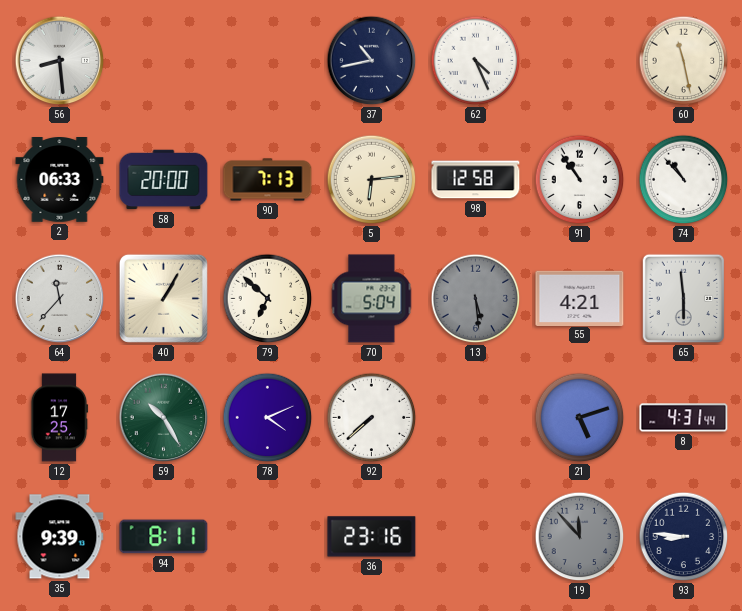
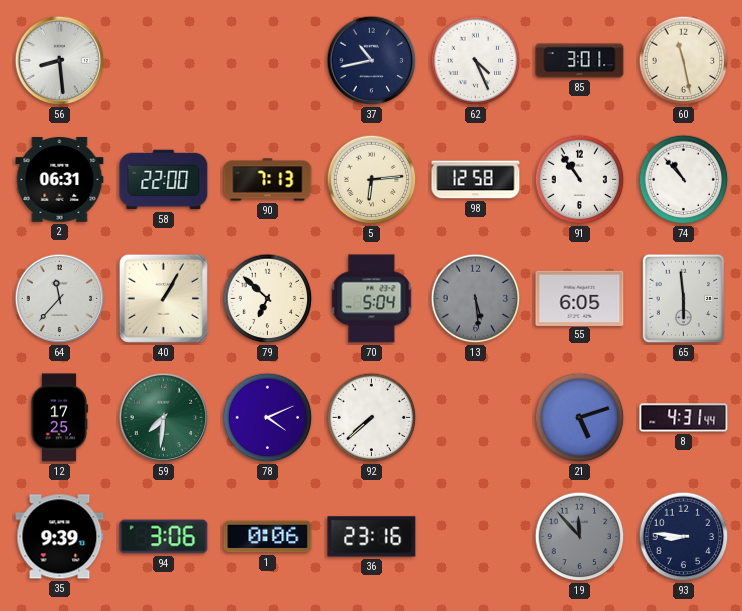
85: none -> 3:01 (580, 61)
2: 06:33 -> 06:31 (60, 180)
58: 20:00 -> 22:00 (164, 180)
55: 4:21 -> 6:05 (580, 298)
59: 10:25 -> 7:31 (164, 418)
94: 8:11 -> 3:06 (164, 537)
1: none -> 0:06 (268, 537)
